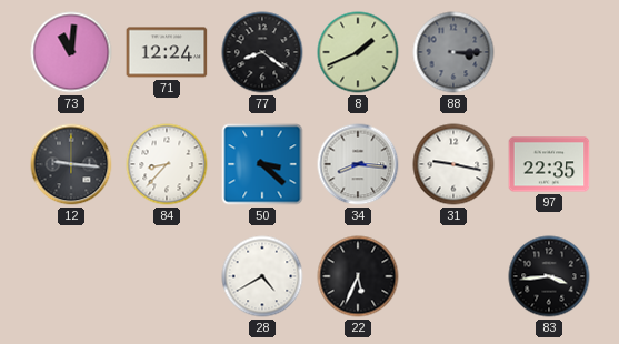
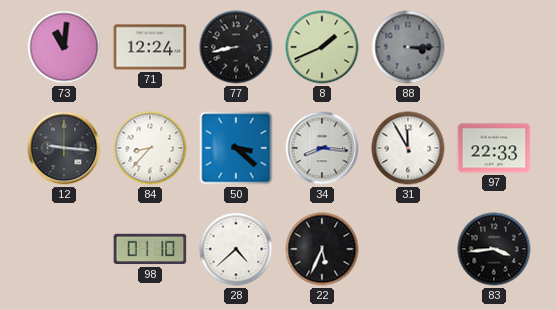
77: 8:21 -> 8:43 (236, 47)
31: 9:17 -> 11:55 (408, 148)
97: 22:35 -> 22:33 (494, 148)
98: none -> 01:10 (150, 249)
28: 4:40 -> 4:38 (236, 249)
